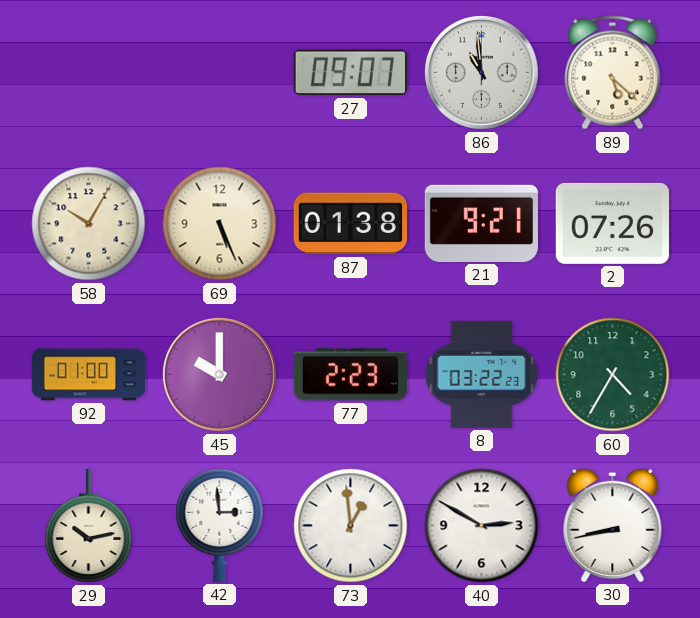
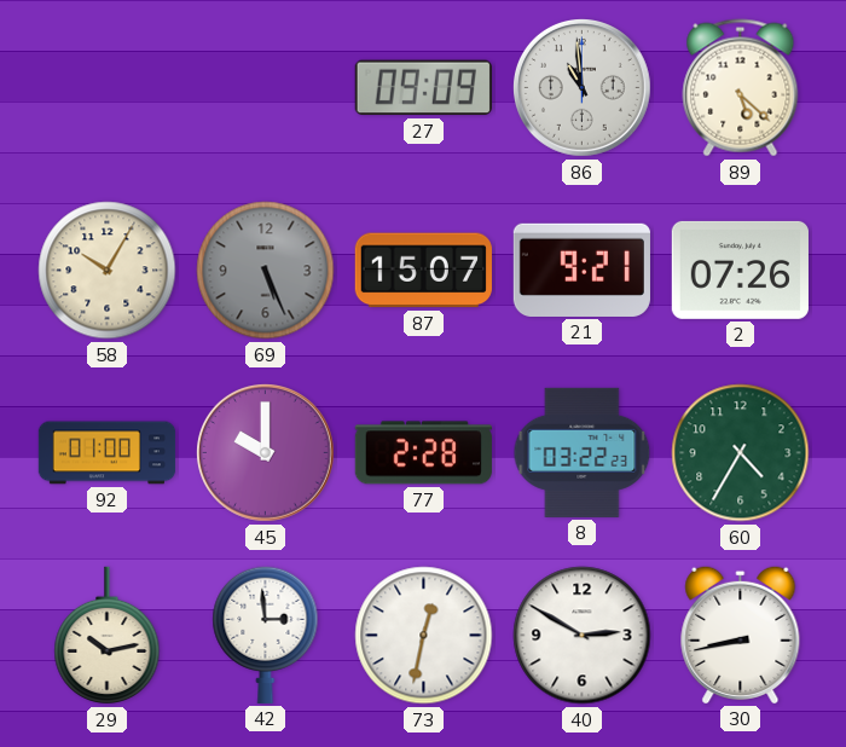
27: 09:07 -> 09:09 (423, 88)
69 dial: cream -> grey (266, 271)
87: 01:38 -> 15:07 (423, 271)
77: 2:23 -> 2:28 (423, 453)
73: 12:59 -> 12:32 (424, 636)
